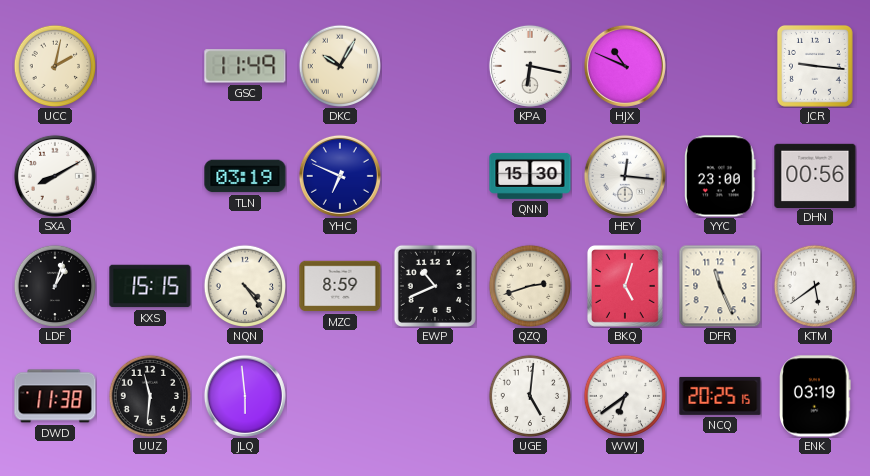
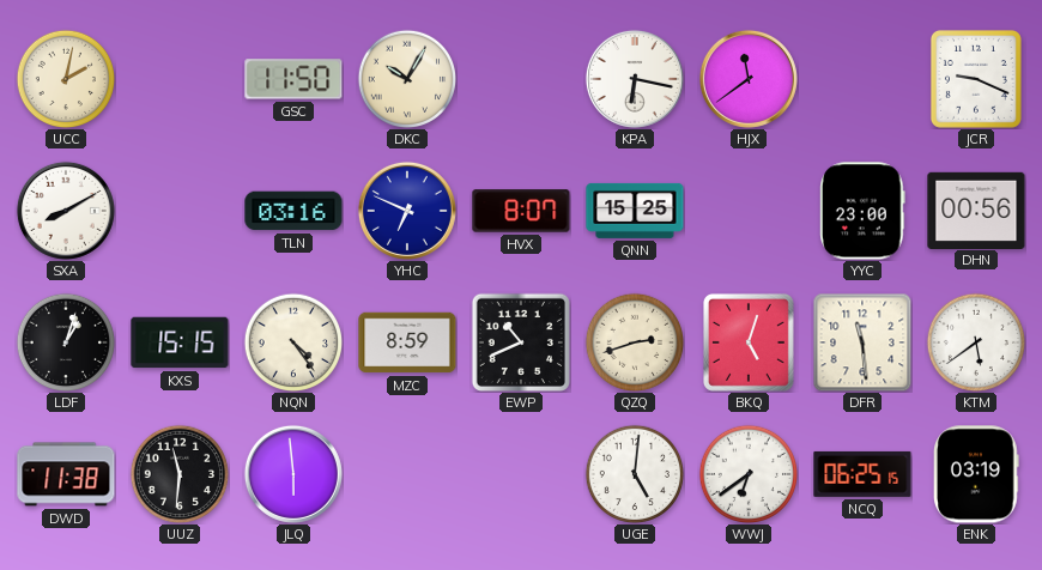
GSC: 11:49 -> 11:50 (293, 79)
HJX: 10:49 -> 11:39 (749, 79)
JCR: 9:16 -> 9:19 (976, 79)
TLN: 03:19 -> 03:16 (293, 211)
HVX: none -> 8:07 (521, 211)
QNN: 15:30 -> 15:25 (635, 211)
HEY: 12:16 -> none (625, 176)
DFR: 11:26 -> 11:29 (862, 342)
NCQ: 20:25 -> 06:25 (862, 474)
